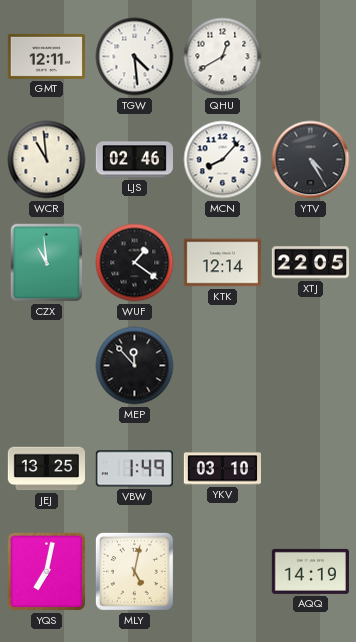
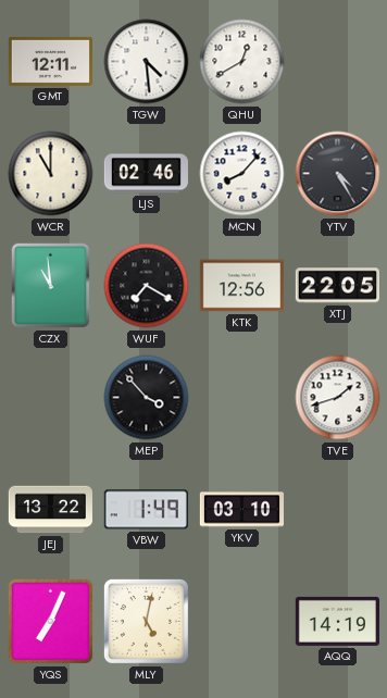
WCR: 10:59 -> 11:00 (51, 174)
WUF: 1:21 -> 7:20 (147, 286)
KTK: 12:14 -> 12:56 (241, 286)
MEP: 11:53 -> 3:53 (147, 398)
TVE: none -> 1:42 (338, 398)
JEJ: 13:25 -> 13:22 (50, 510)
YQS: 7:02 -> 7:04 (51, 622)
